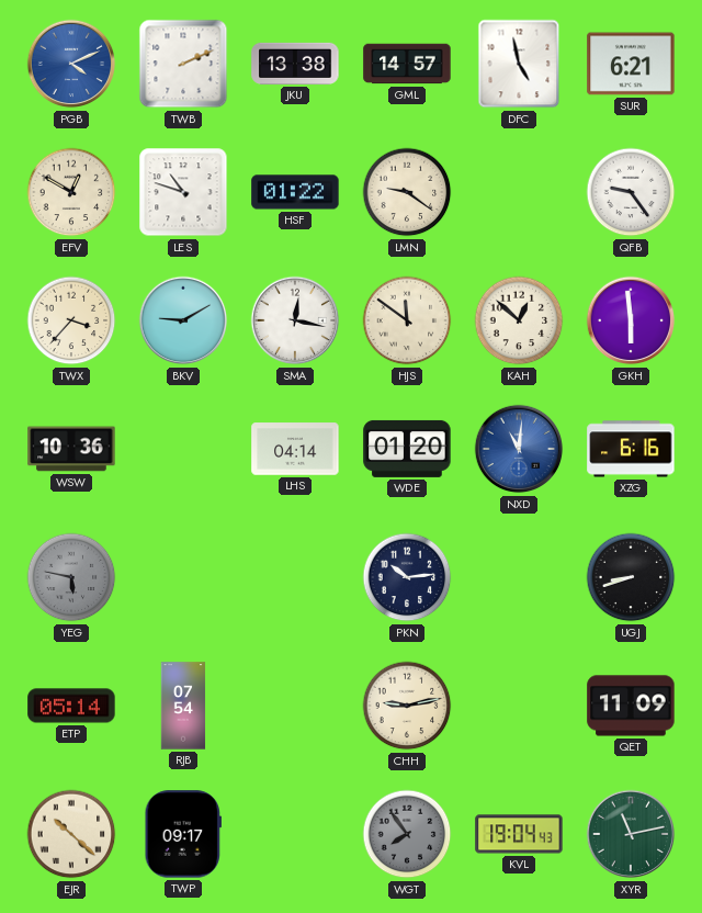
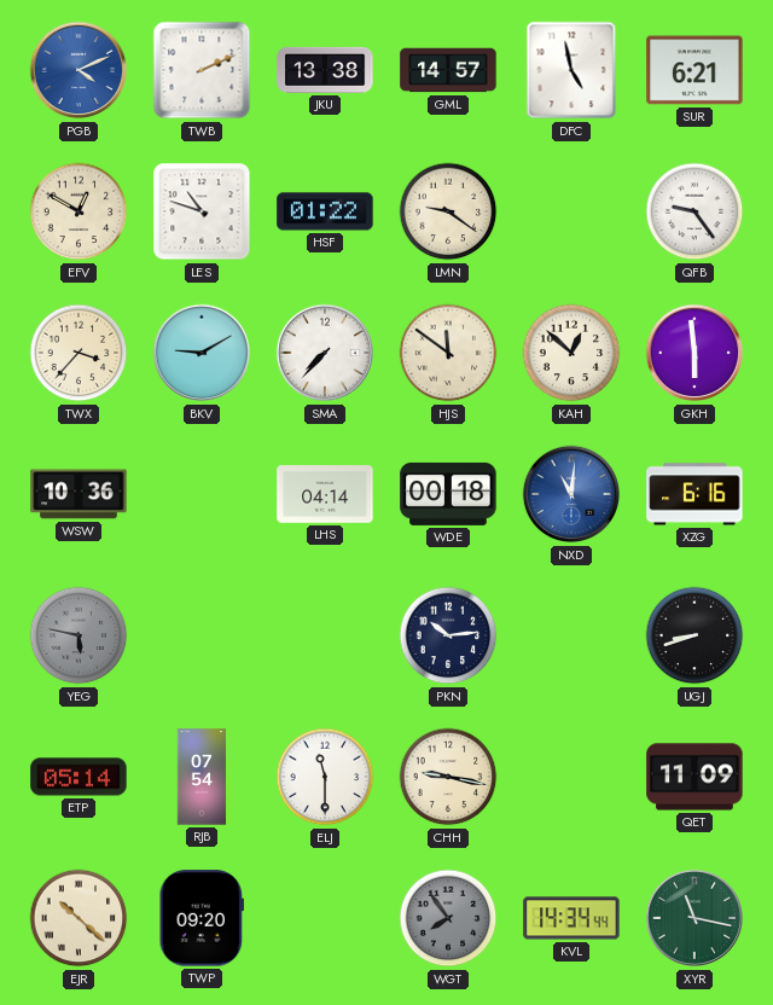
SMA: 12:17 -> 7:37 (325, 353)
WDE: 01:20 -> 00:18 (448, 494)
ELJ: none -> 11:30 (325, 777)
CHH: 9:13 -> 9:17 (448, 777)
TWP: 09:17 -> 09:20 (200, 918)
KVL: 19:04 -> 14:34 (571, 918)
XYR: 11:13 -> 11:17 (694, 918)
